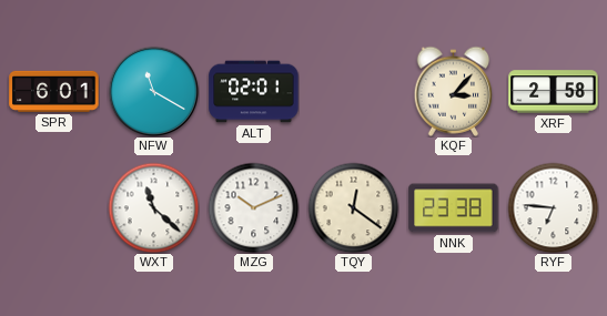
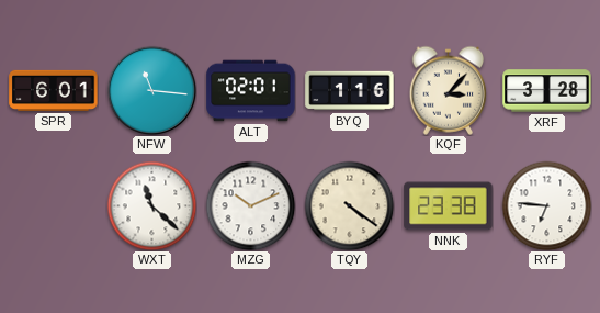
NFW: 11:20 -> 11:16 (151, 90)
BYQ: none -> 1:16 (350, 91)
XRF: 2:58 -> 3:28 (547, 91)
TQY: 12:21 -> 4:21 (349, 205)
